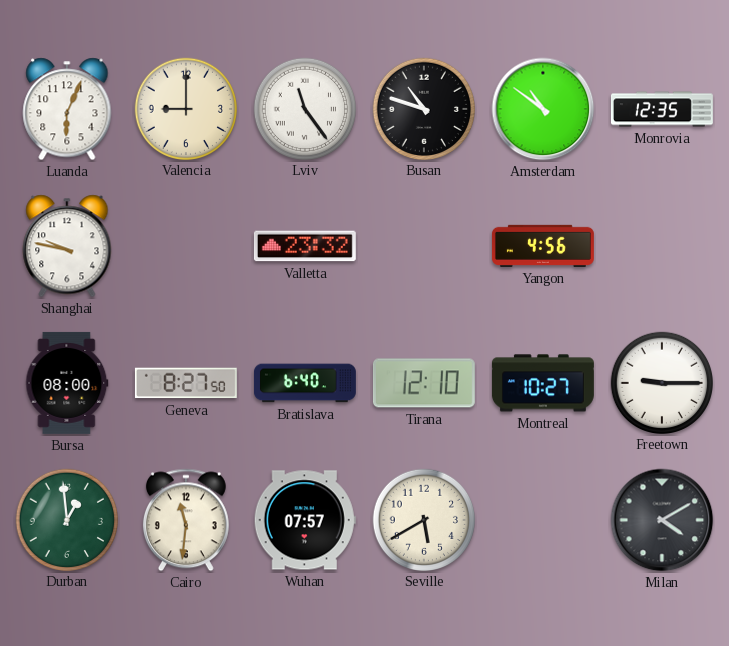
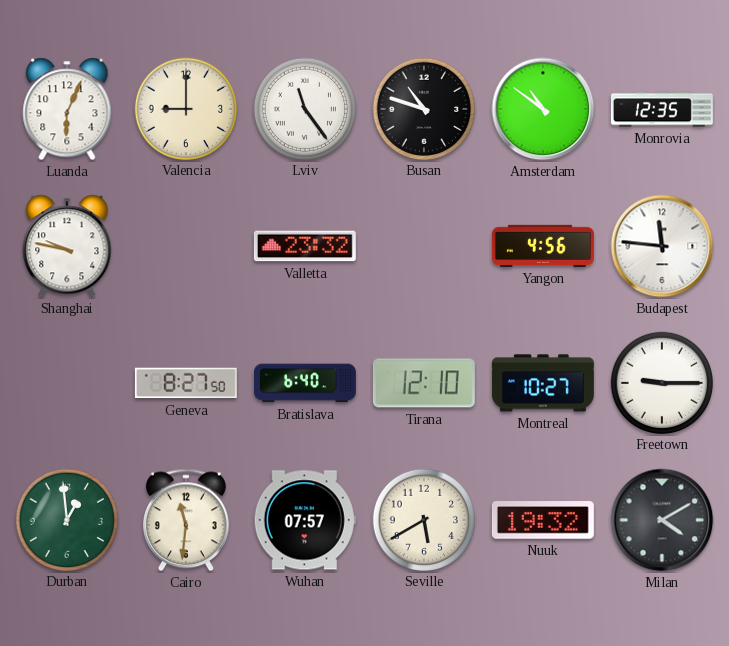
Budapest: none -> 11:46 (662, 246)
Bursa: 08:00 -> none (67, 383)
Nuuk: none -> 19:32 (543, 520)
